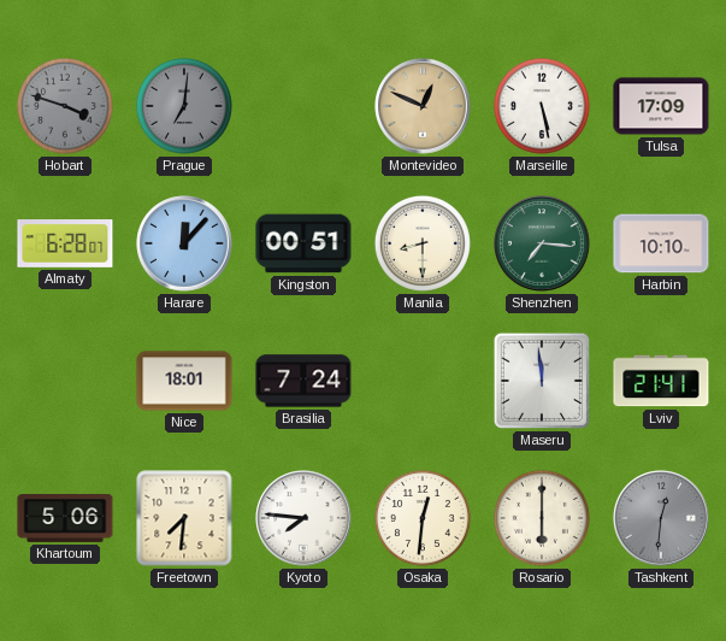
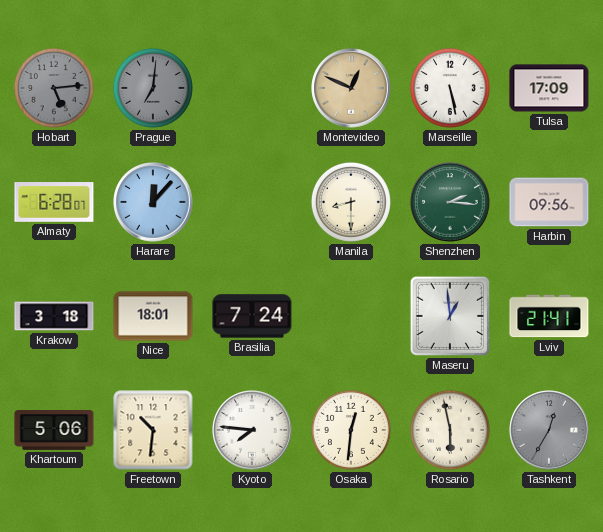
Hobart: 3:48 -> 5:14 (54, 88)
Kingston: 00:51 -> none (303, 243)
Shenzhen: 7:16 -> 2:16 (450, 202)
Harbin: 10:10 -> 09:56 (549, 202)
Krakow: none -> 3:18 (54, 316)
Maseru: 11:59 -> 12:59 (450, 316)
Freetown: 7:31 -> 10:31 (153, 430)
Rosario: 6:00 -> 5:58 (450, 430)
Tashkent: 12:31 -> 12:35 (549, 430)
